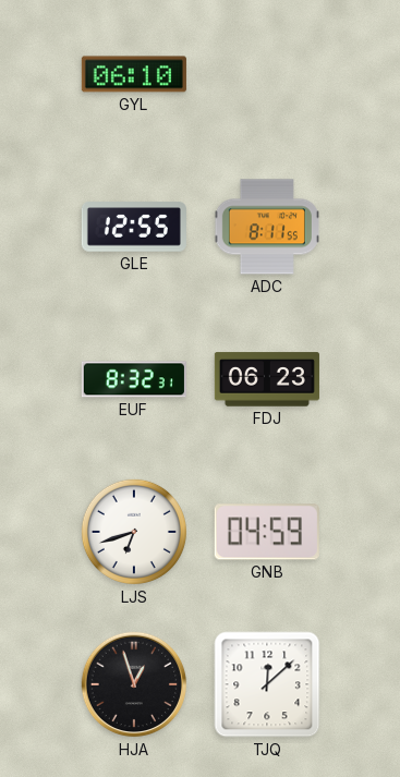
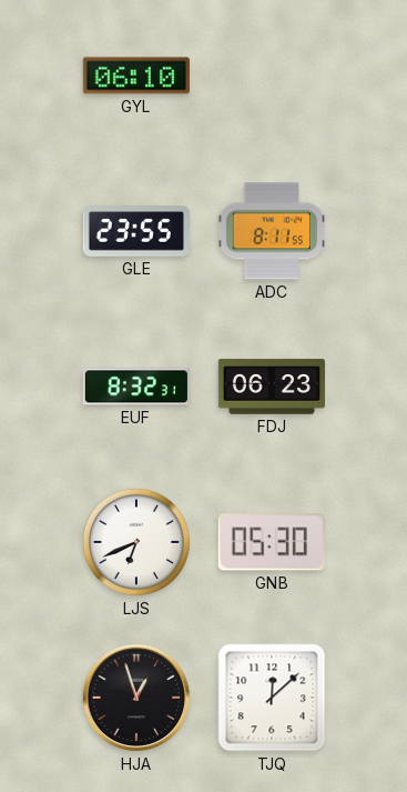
GLE: 12:55 -> 23:55 (136, 231)
LJS: 6:42 -> 6:41 (136, 542)
GNB: 04:59 -> 05:30 (272, 542)
